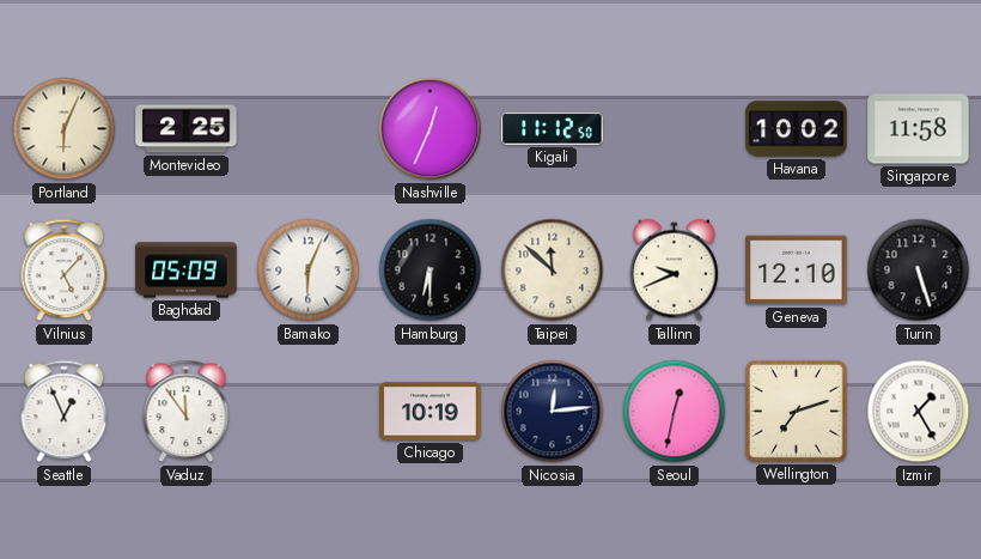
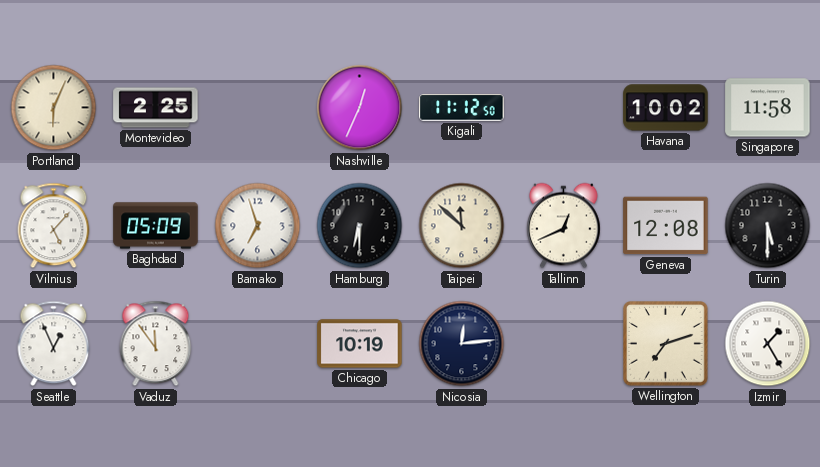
Bamako: 6:04 -> 6:57 (258, 226)
Tallinn: 9:41 -> 12:41 (564, 226)
Geneva: 12:10 -> 12:08 (666, 226)
Turin: 5:27 -> 5:30 (768, 226)
Seoul: 12:32 -> none (675, 412)
